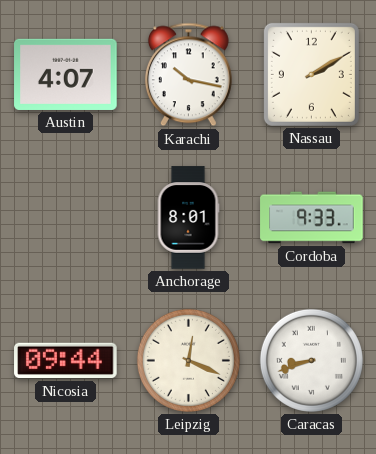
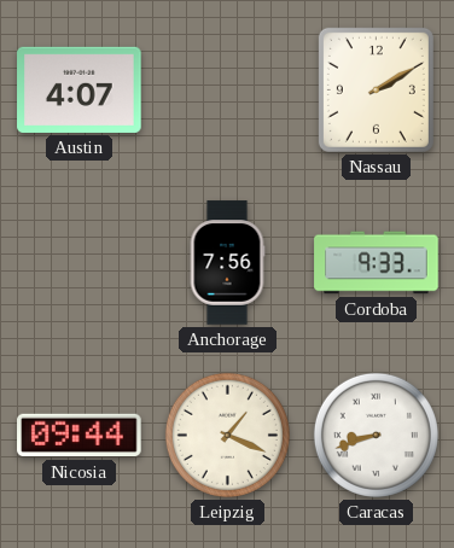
Karachi: 10:17 -> none (188, 75)
Anchorage: 8:01 -> 7:56 (227, 263)
Leipzig: 12:19 -> 1:19 (227, 435)
